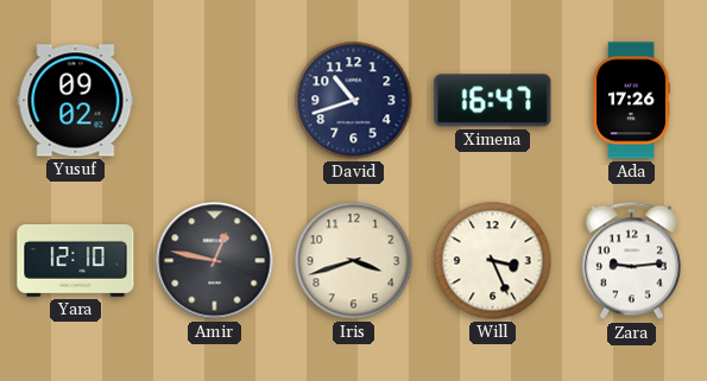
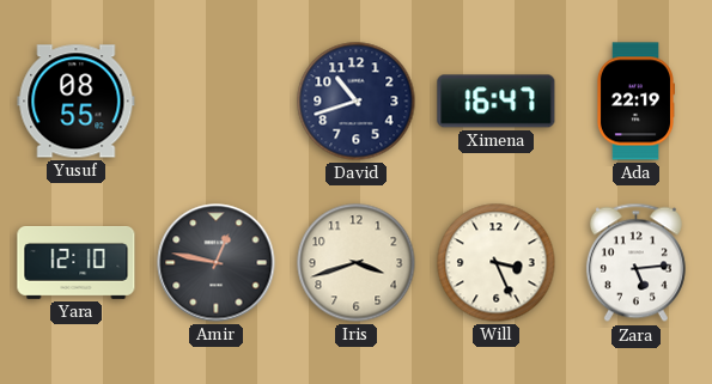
Yusuf: 09:02 -> 08:55 (77, 102)
Ada: 17:26 -> 22:19 (635, 102)
Zara: 9:14 -> 5:14 (635, 263)
